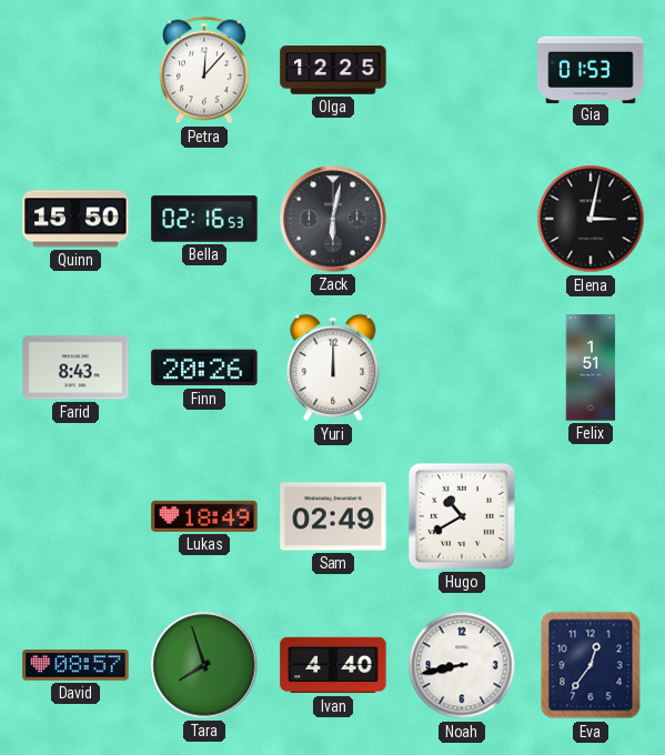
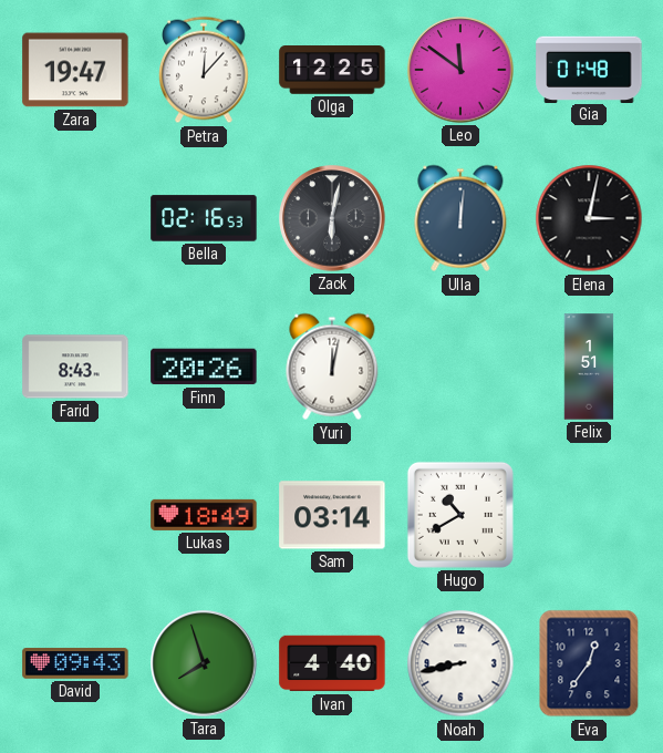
Zara: none -> 19:47 (75, 70)
Leo: none -> 11:51 (460, 70)
Gia: 01:53 -> 01:48 (589, 69)
Quinn: 15:50 -> none (75, 219)
Ulla: none -> 12:01 (460, 218)
Yuri: 12:00 -> 12:02 (332, 367)
Sam: 02:49 -> 03:14 (332, 515)
David: 08:57 -> 09:43 (75, 663)
